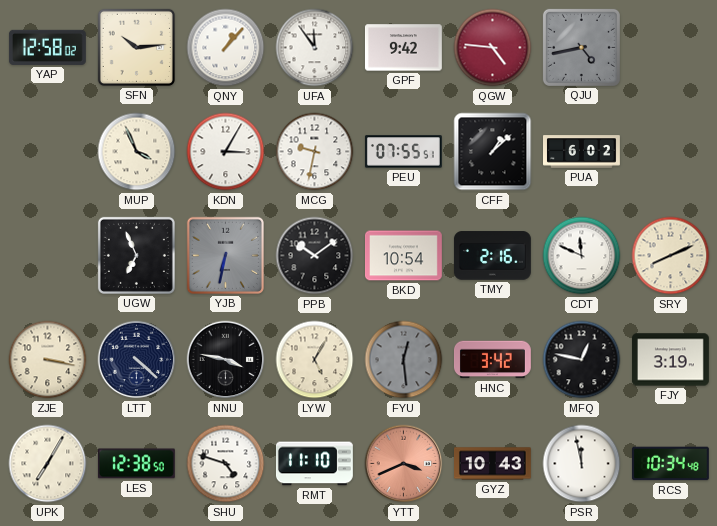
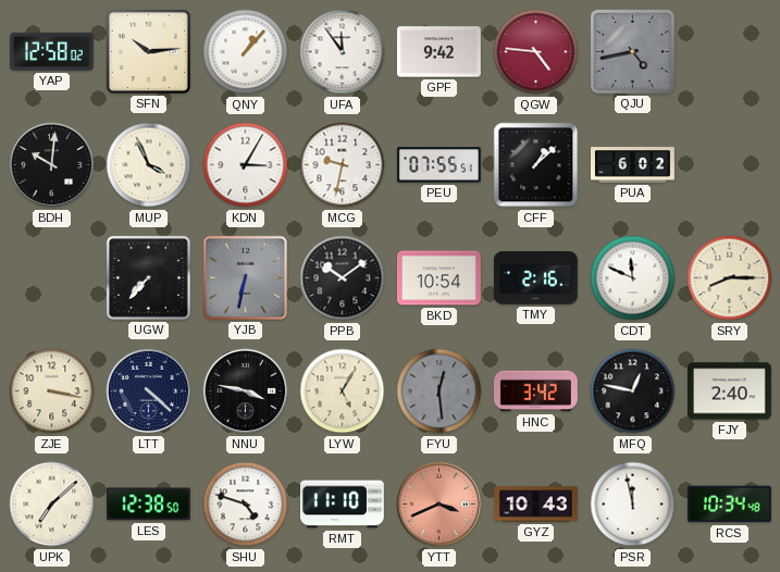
BDH: none -> 10:01 (52, 165)
UGW: 6:56 -> 7:37 (148, 277)
SRY: 8:11 -> 8:15 (730, 278)
FJY: 3:19 -> 2:40 (730, 391)
UPK: 7:05 -> 7:08 (52, 505)
